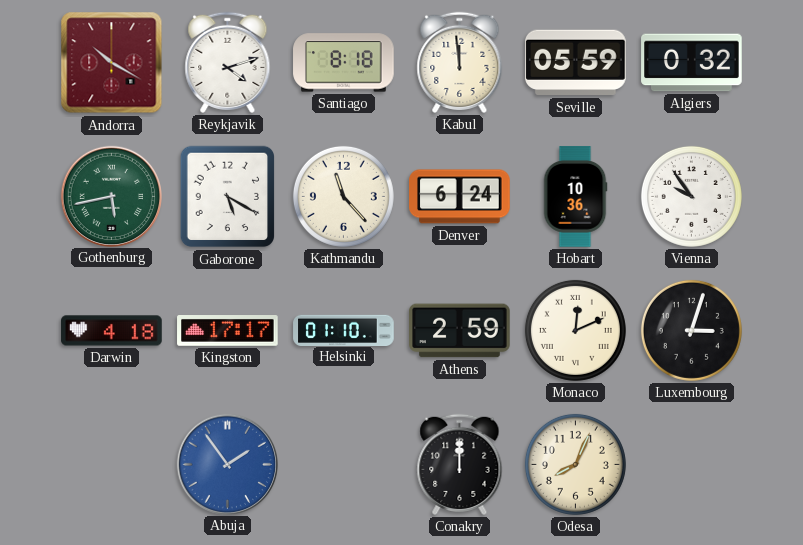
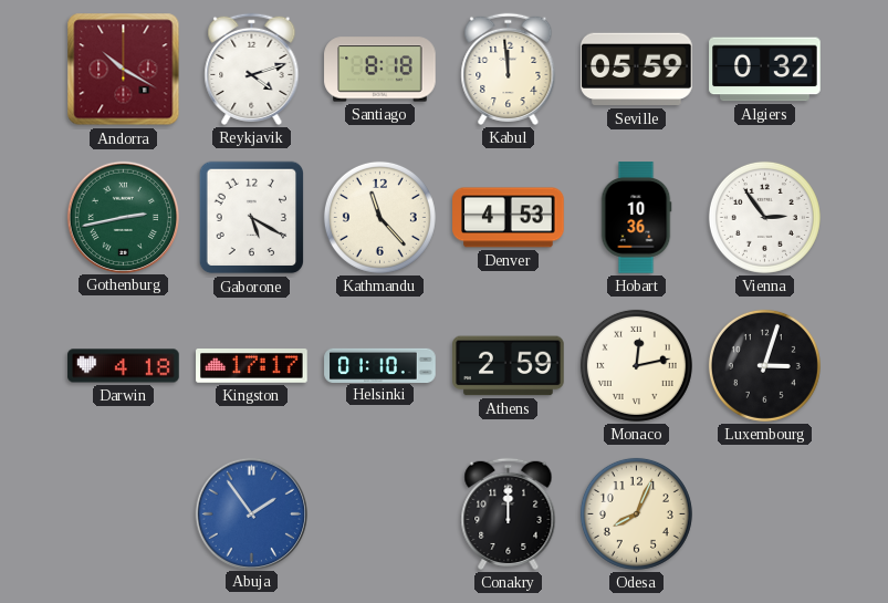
Gothenburg: 5:43 -> 2:43 (123, 217)
Denver: 6:24 -> 4:53 (509, 218)
Vienna: 9:54 -> 2:54 (764, 217)
Monaco: 12:11 -> 12:13 (636, 365)
